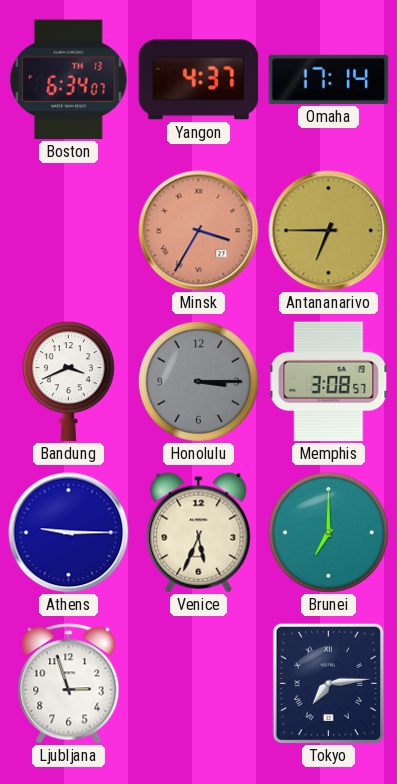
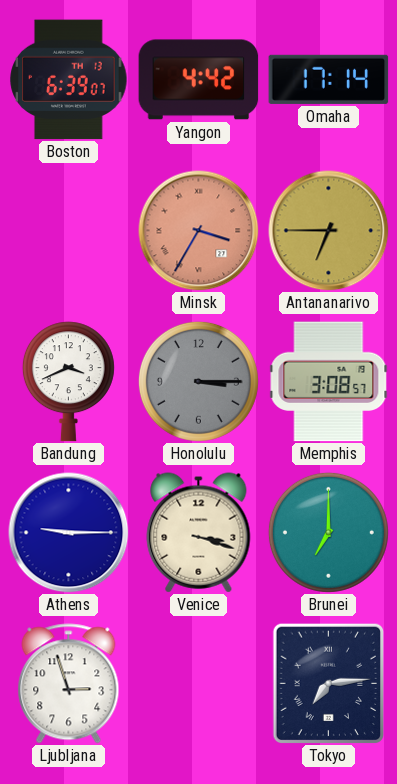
Boston: 6:34 -> 6:39 (69, 80)
Yangon: 4:37 -> 4:42 (199, 80)
Venice: 5:34 -> 3:18 (199, 533)
